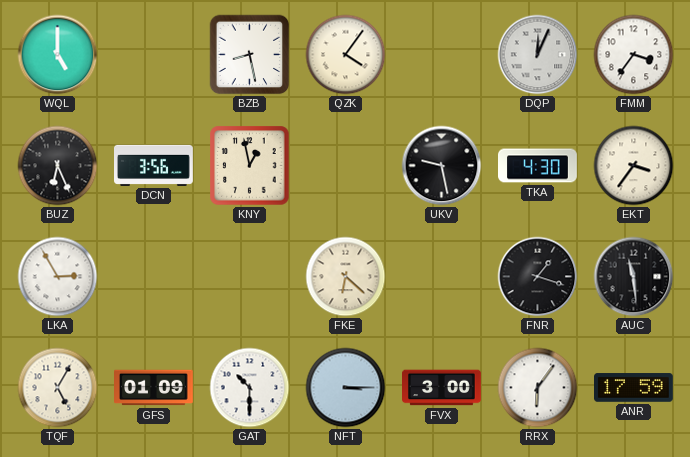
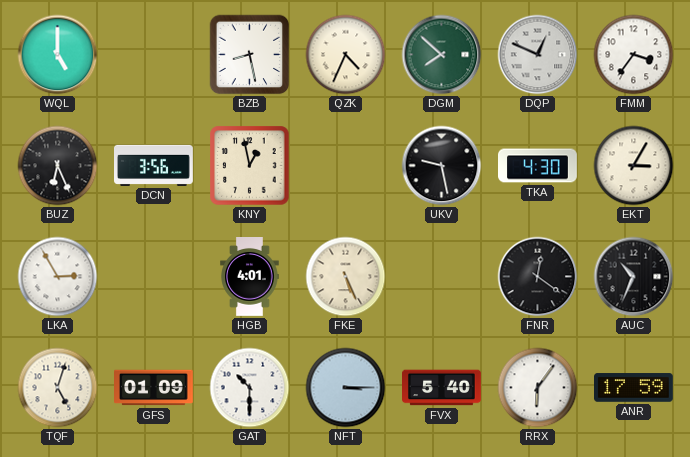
QZK: 4:06 -> 4:34 (346, 55)
DGM: none -> 7:52 (442, 55)
DQP: 12:04 -> 12:49 (538, 55)
EKT: 3:36 -> 3:05 (634, 166)
HGB: none -> 4:01 (250, 277)
FKE: 6:22 -> 5:26 (346, 277)
FNR: 1:18 -> 12:21 (538, 277)
AUC: 11:29 -> 10:34 (634, 277)
TQF: 5:05 -> 5:03 (58, 388)
FVX: 3:00 -> 5:40 (442, 388)
